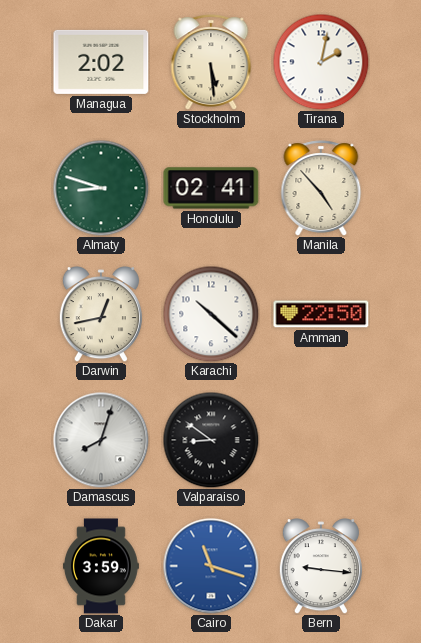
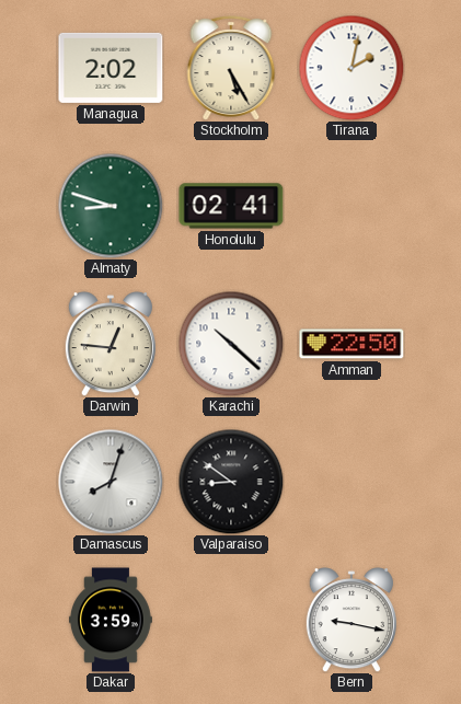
Stockholm: 5:29 -> 5:25 (231, 68)
Manila: 4:53 -> none (321, 188)
Darwin: 12:43 -> 12:46 (111, 344)
Cairo: 11:18 -> none (211, 566)
Bern: 9:16 -> 9:17 (351, 620)
